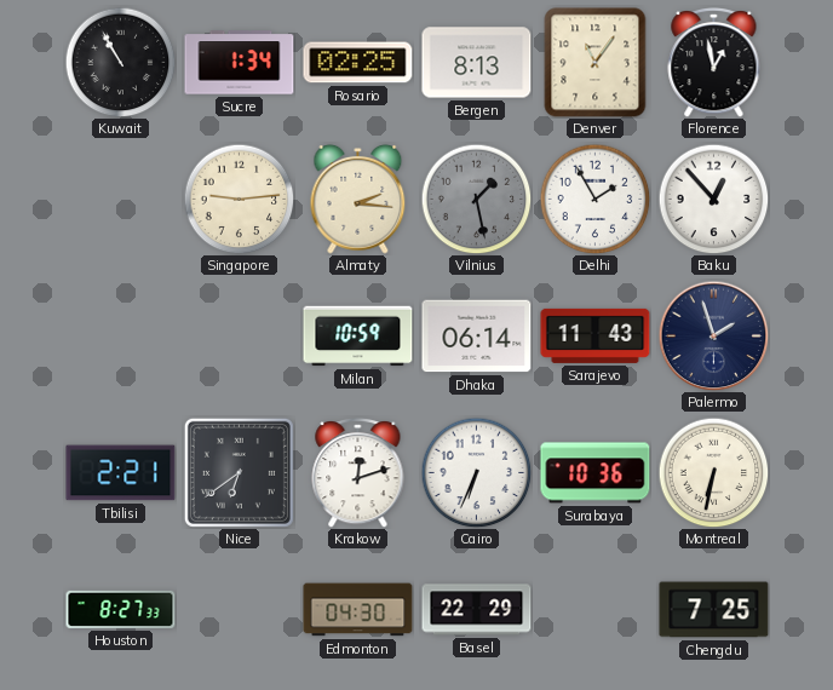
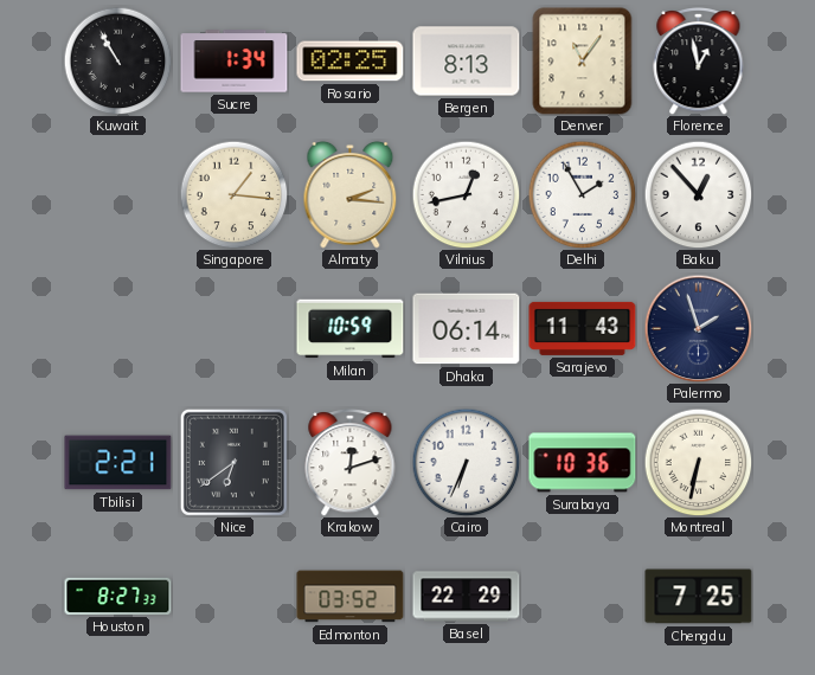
Singapore: 9:14 -> 1:16 (233, 194)
Vilnius: 1:28 -> 12:43 (466, 194)
Vilnius dial: grey -> white (466, 194)
Edmonton: 04:30 -> 03:52 (351, 597)
